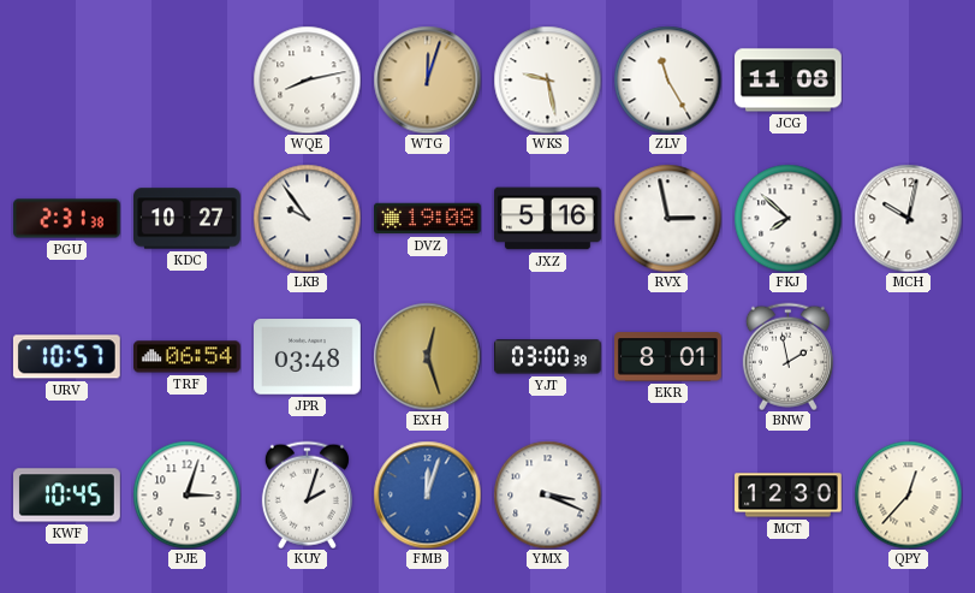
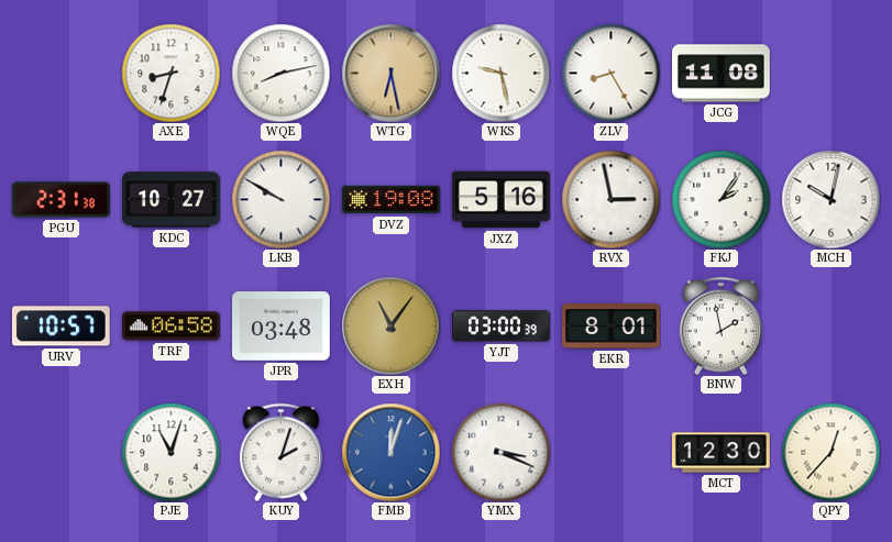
AXE: none -> 8:33 (170, 73)
WTG: 12:03 -> 6:28 (390, 73)
ZLV: 11:25 -> 8:25 (610, 73)
LKB: 9:54 -> 9:50 (280, 199)
FKJ: 7:52 -> 2:06 (720, 199)
TRF: 06:54 -> 06:58 (172, 327)
EXH: 12:27 -> 11:06 (390, 325)
KWF: 10:45 -> none (67, 496)
PJE: 3:03 -> 11:03 (170, 452)
